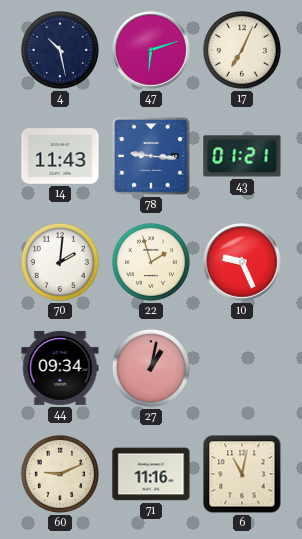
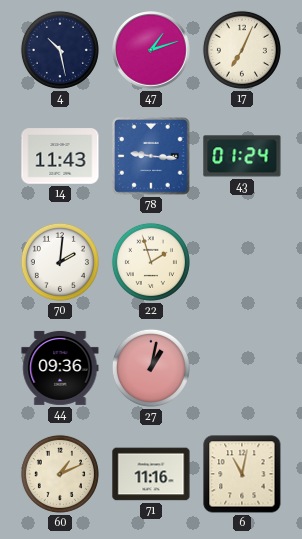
47: 6:12 -> 1:12 (151, 50)
43: 01:21 -> 01:24 (242, 156)
10: 9:26 -> none (242, 262)
44: 09:34 -> 09:36 (60, 368)
60: 9:11 -> 1:11 (60, 474)
